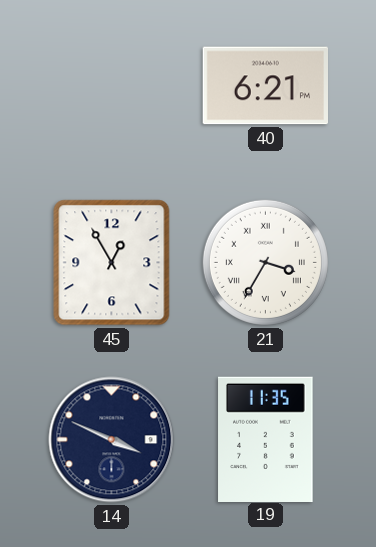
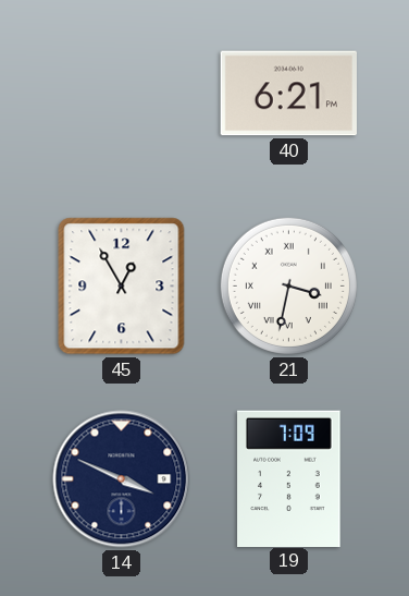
21: 3:35 -> 3:32 (288, 285)
19: 11:35 -> 7:09 (289, 478)
